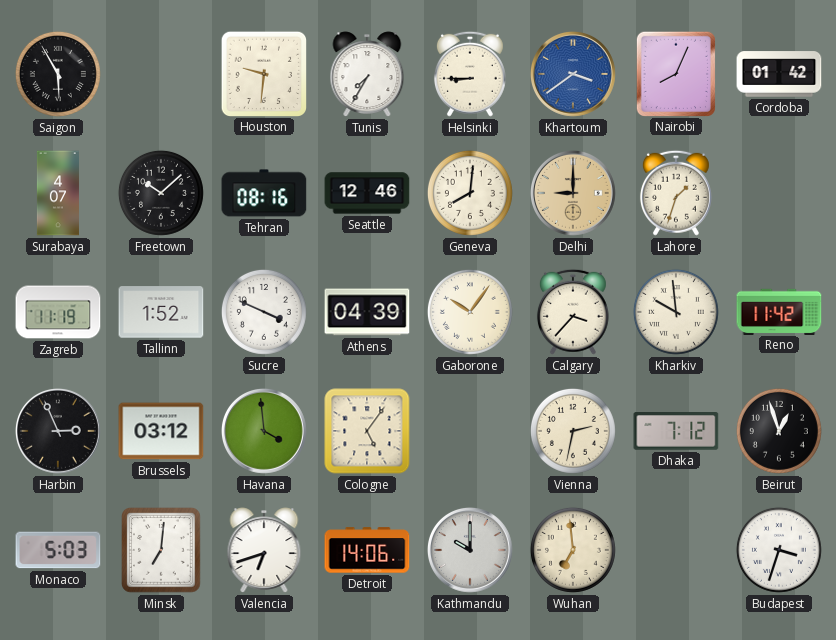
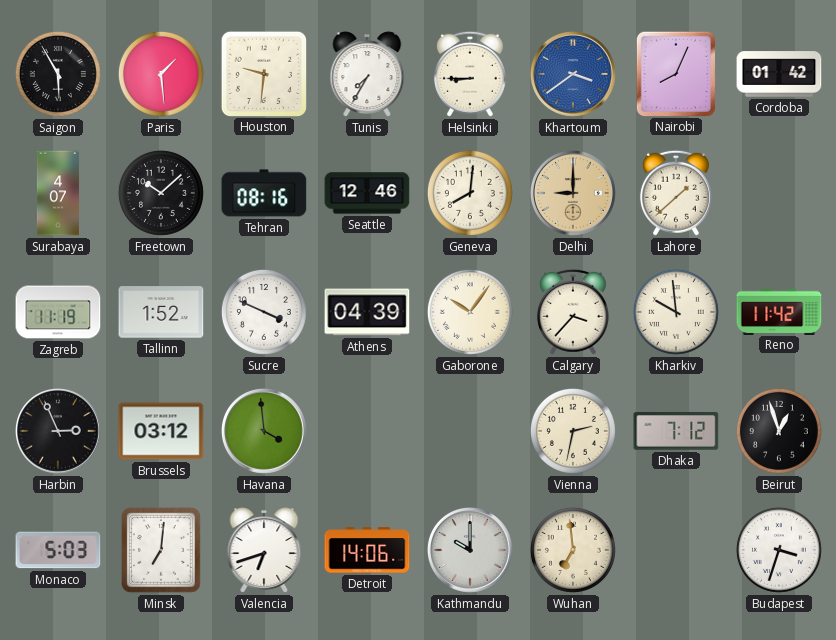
Paris: none -> 1:29 (161, 74)
Lahore: 1:33 -> 1:38 (676, 193)
Cologne: 5:06 -> none (367, 431)
